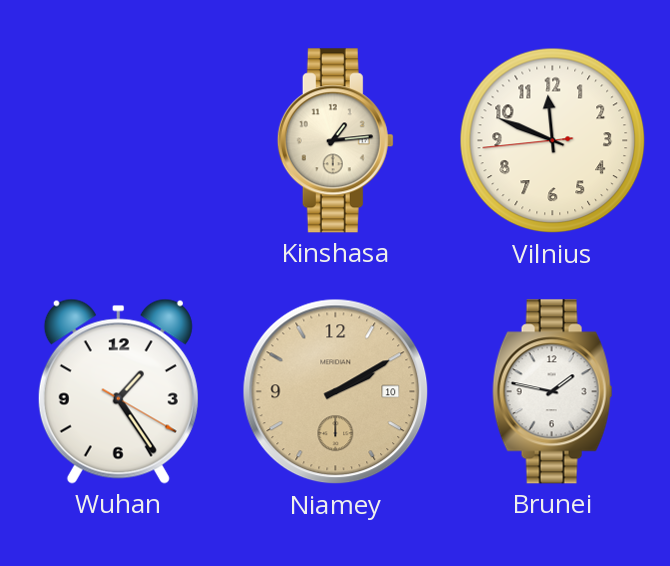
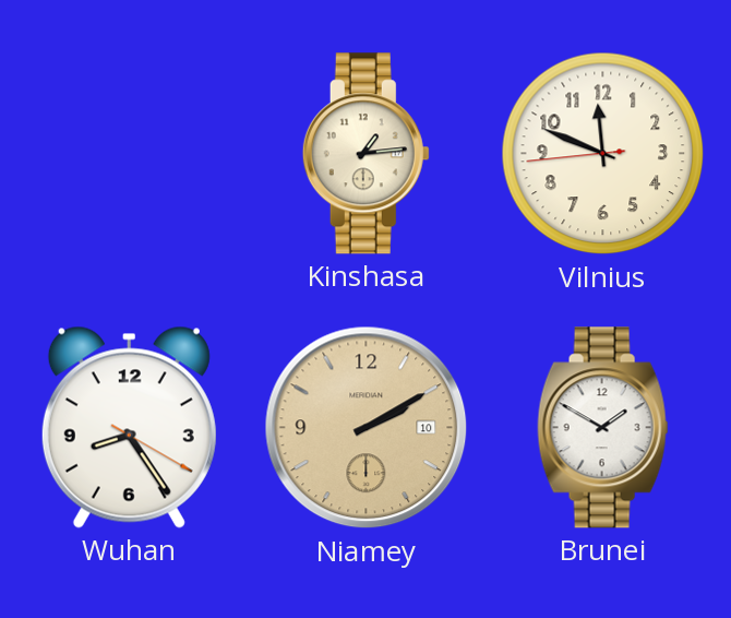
Wuhan: 1:24 -> 8:24 (129, 427)
Brunei: 1:47 -> 1:50 (603, 428)
